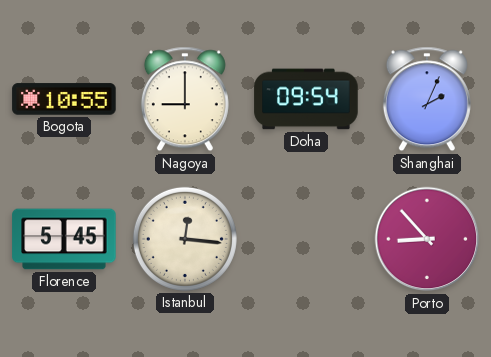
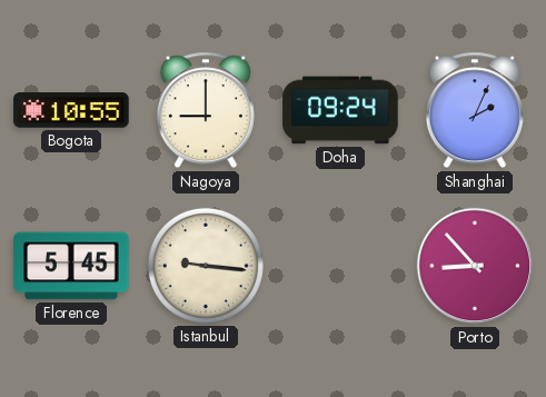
Doha: 09:54 -> 09:24 (340, 110)
Istanbul: 12:16 -> 9:16 (206, 266)
